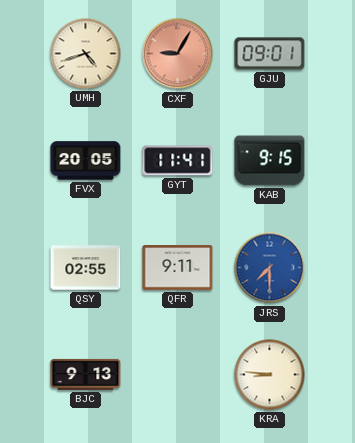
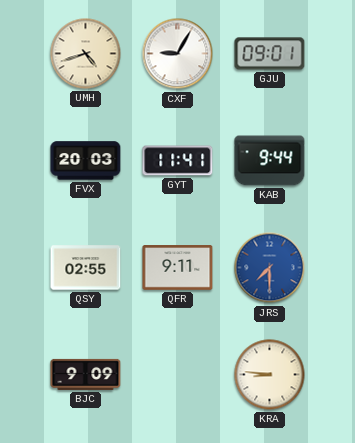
CXF dial: salmon -> white (178, 54)
FVX: 20:05 -> 20:03 (86, 161)
KAB: 9:15 -> 9:44 (270, 161)
BJC: 9:13 -> 9:09 (86, 374)
